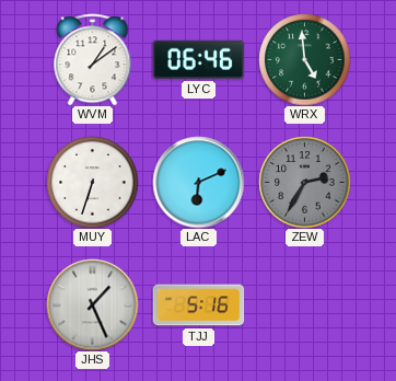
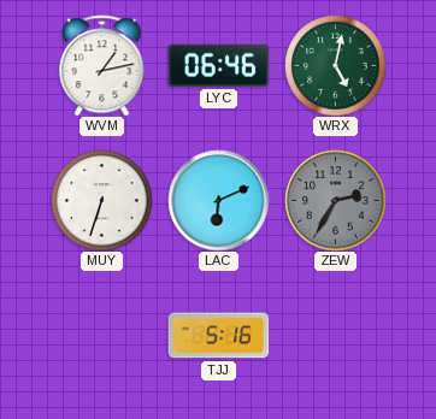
WVM: 1:09 -> 1:13 (102, 65)
WRX: 4:59 -> 5:02 (335, 65)
JHS: 1:26 -> none (92, 304)
